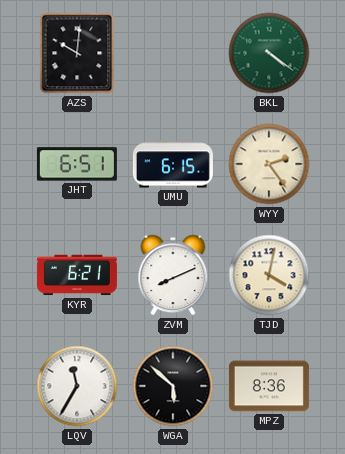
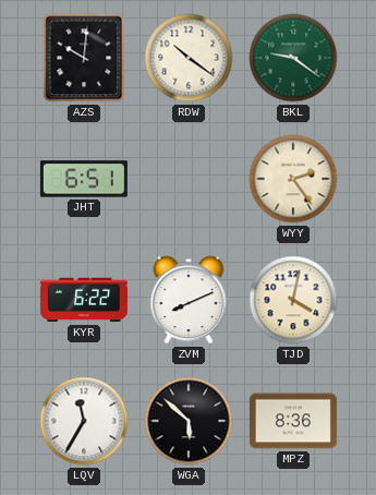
RDW: none -> 10:21 (189, 58)
BKL: 4:21 -> 9:21 (293, 58)
UMU: 6:15 -> none (173, 164)
KYR: 6:21 -> 6:22 (84, 300)
